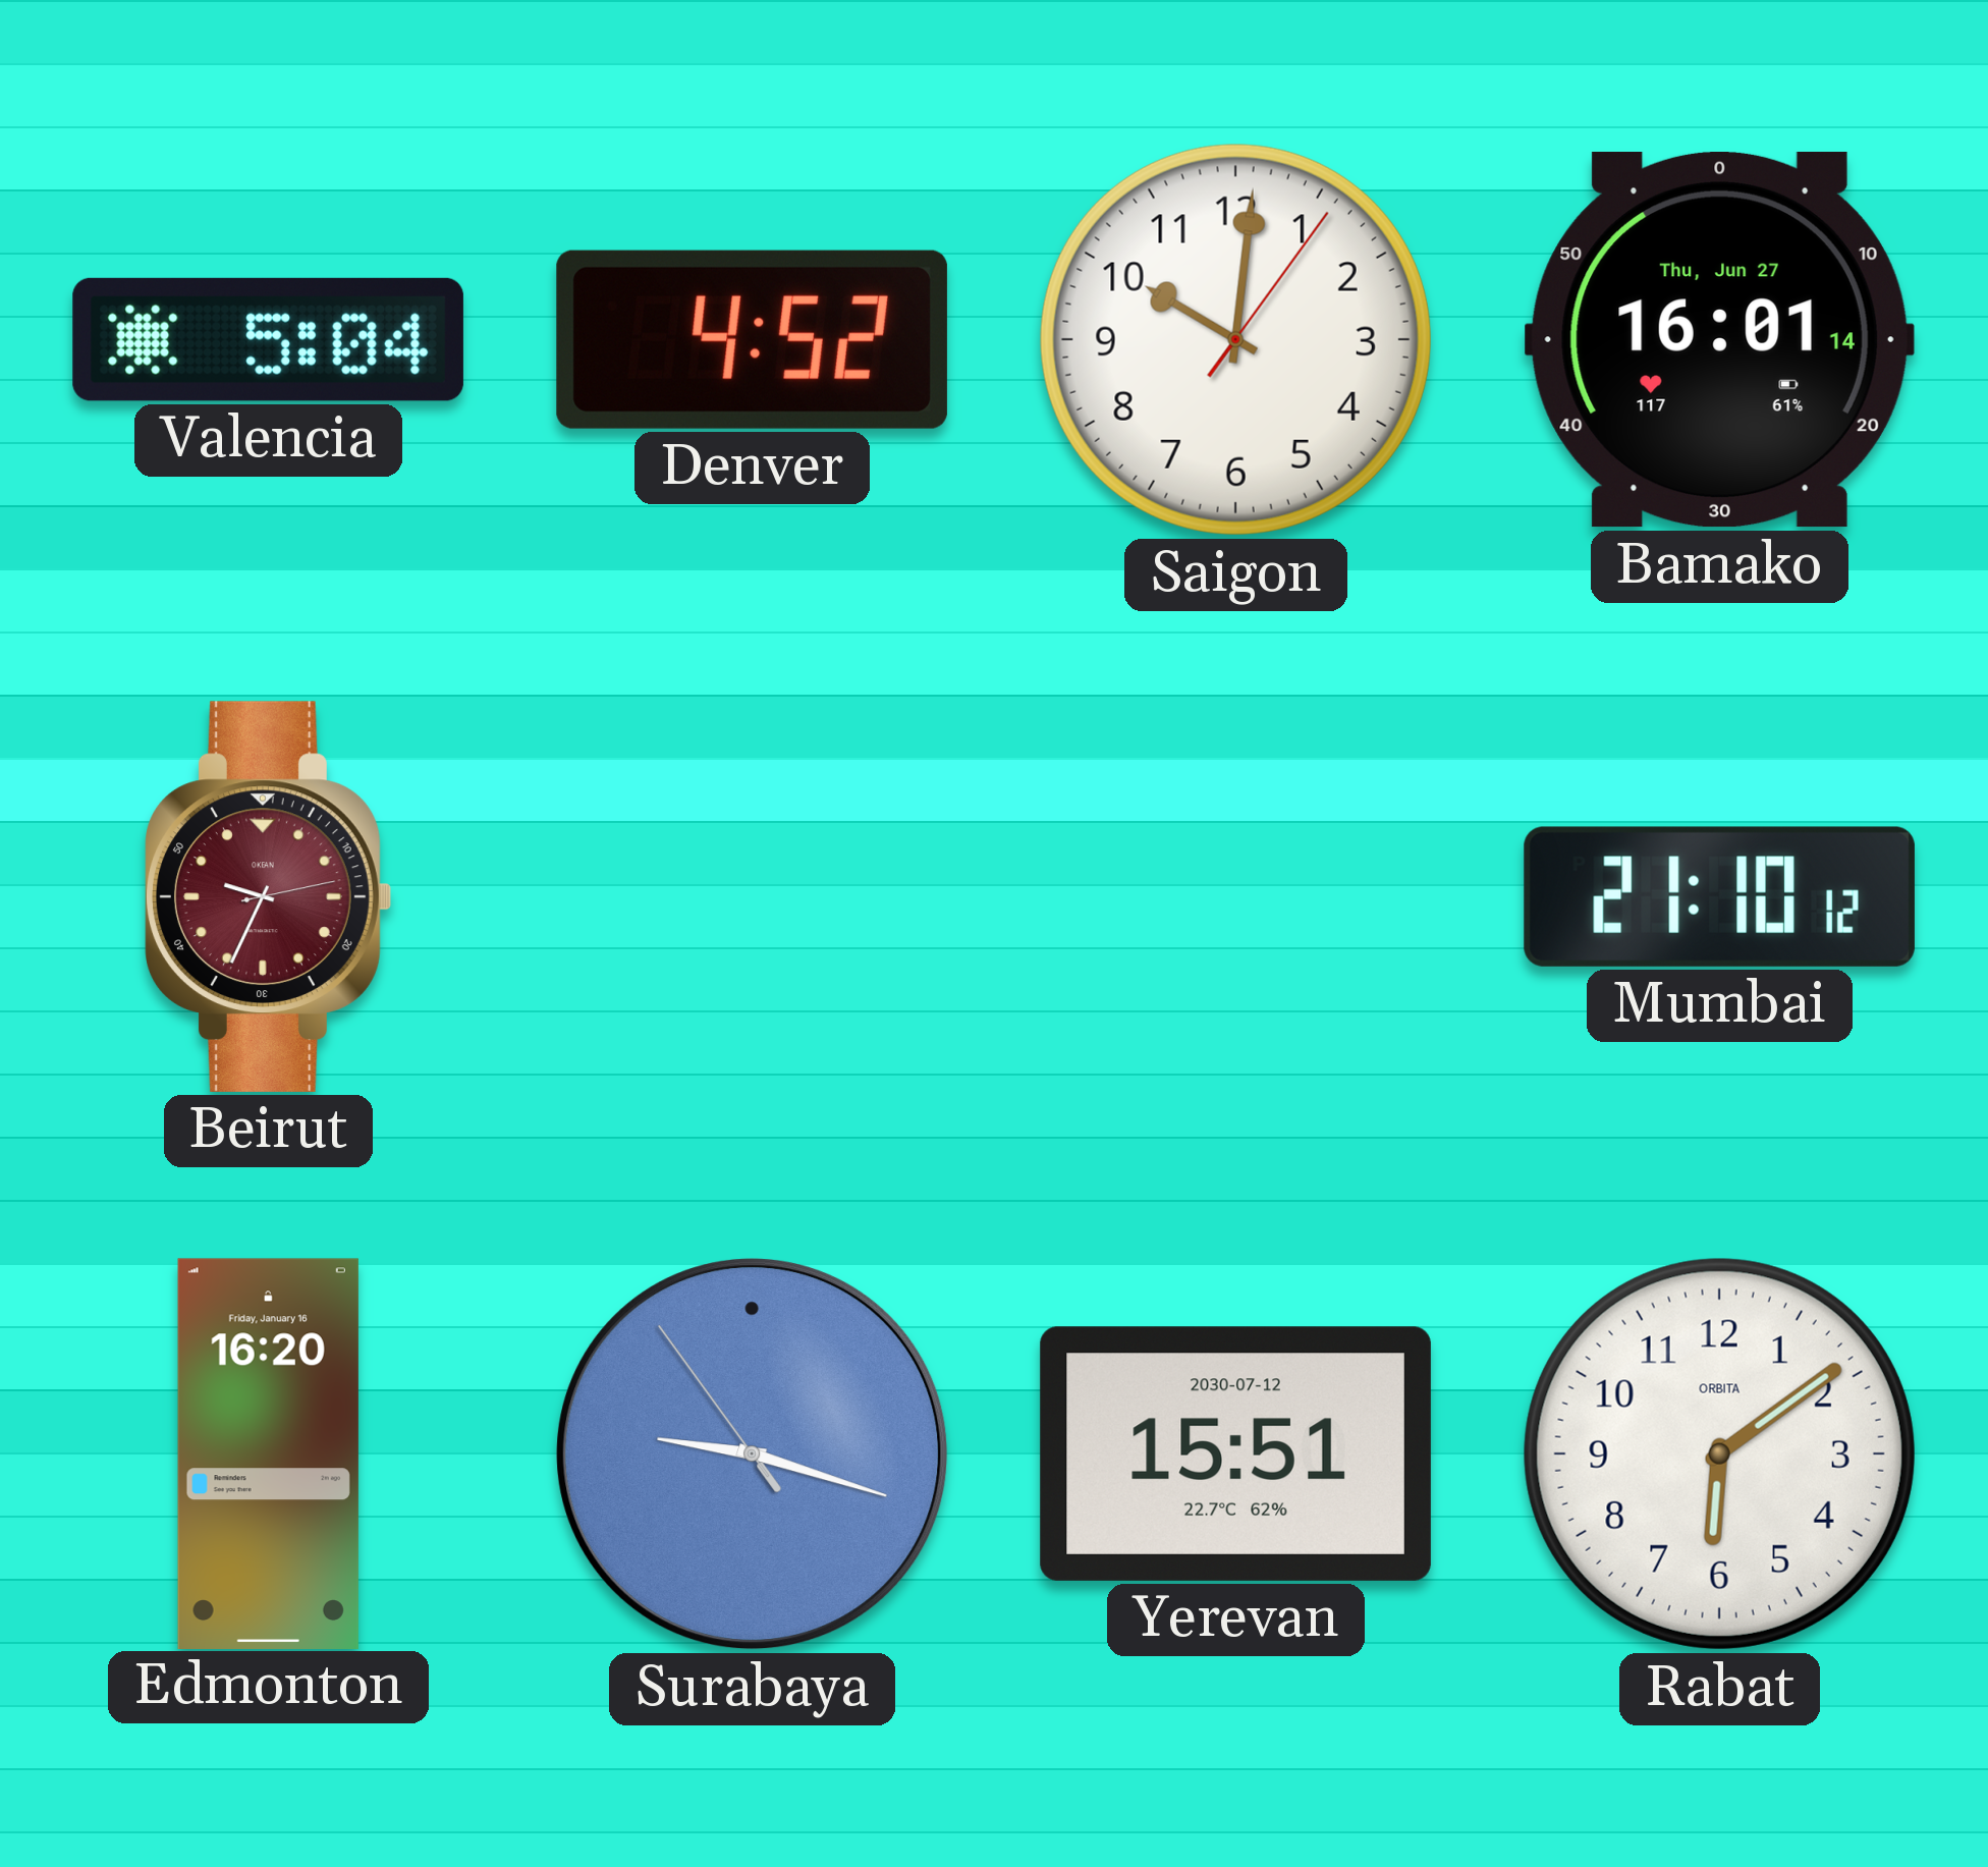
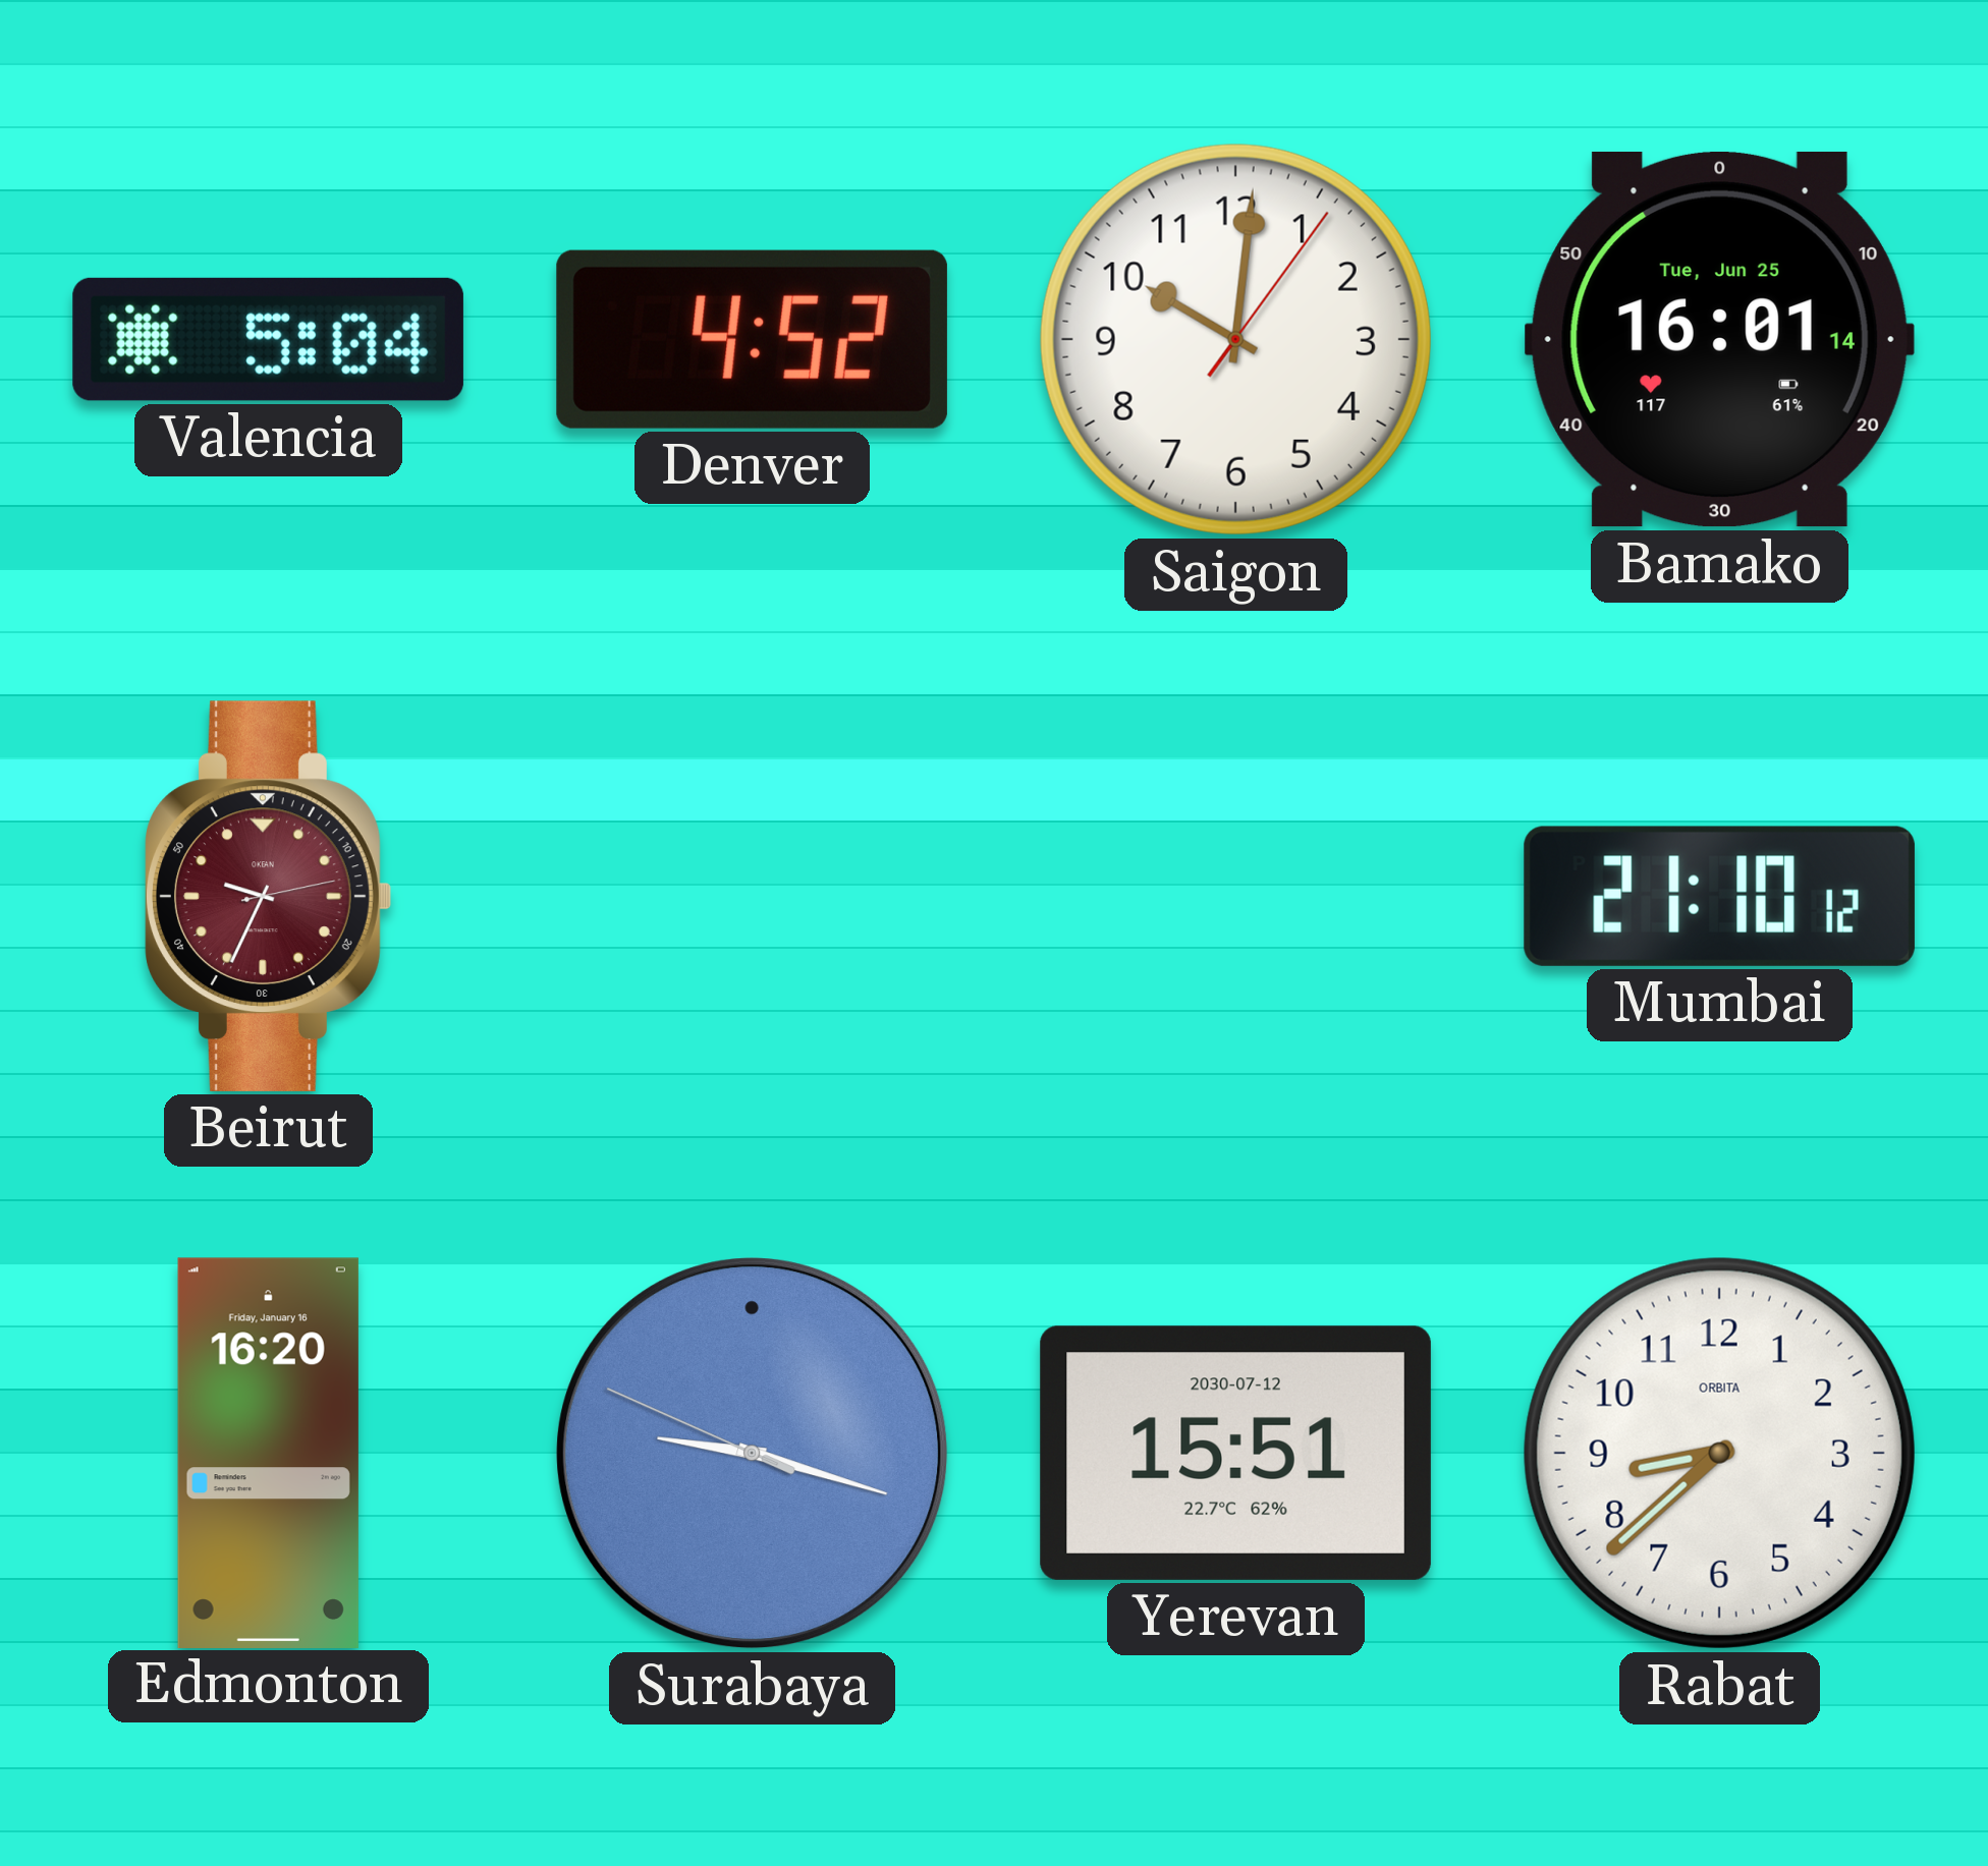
Bamako date: Thu, Jun 27 -> Tue, Jun 25 (1719, 339)
Surabaya: 9:17:54 -> 9:17:49 (753, 1454)
Rabat: 6:09 -> 8:38 (1719, 1453)
